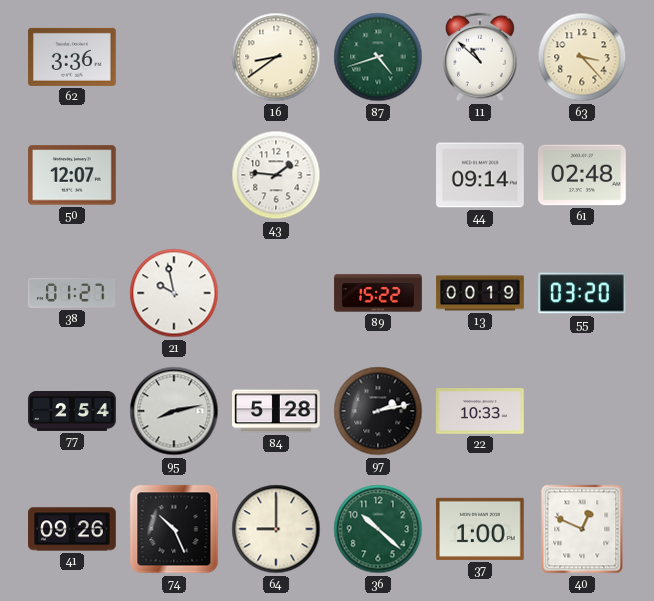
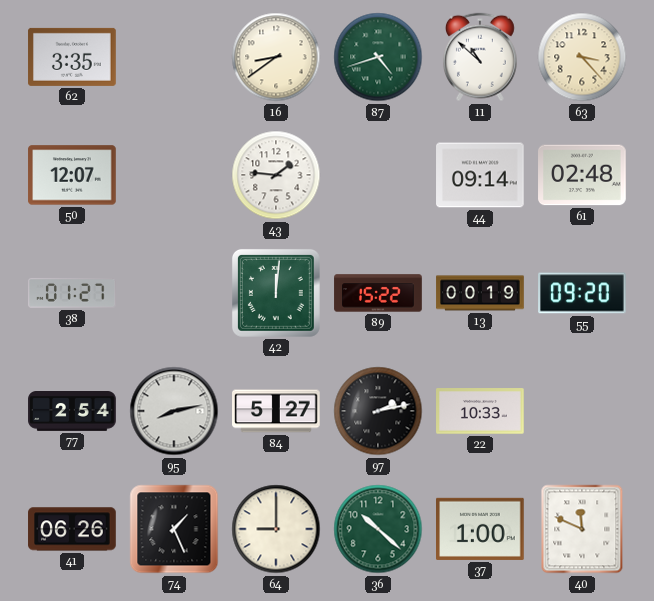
62: 3:36 -> 3:35 (72, 57)
21: 9:58 -> none (174, 293)
42: none -> 12:01 (276, 293)
55: 03:20 -> 09:20 (582, 293)
84: 5:28 -> 5:27 (276, 411)
41: 09:26 -> 06:26 (72, 529)
74: 10:26 -> 1:26 (174, 529)
40: 12:49 -> 11:49 (582, 529)
